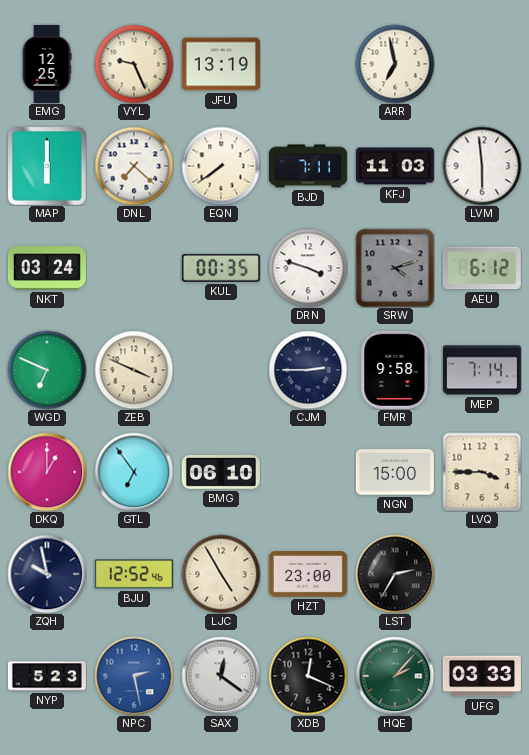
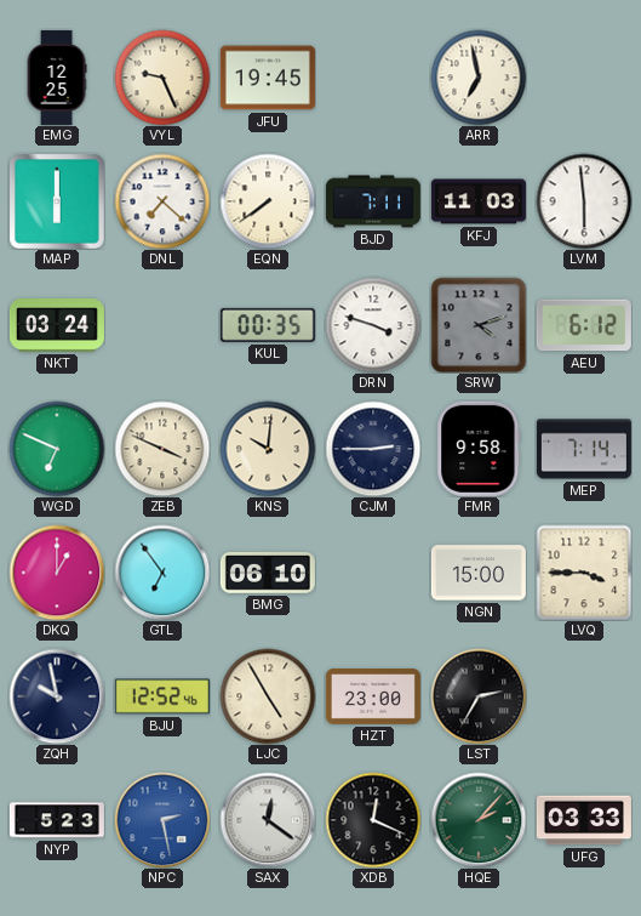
JFU: 13:19 -> 19:45 (268, 78)
KNS: none -> 10:01 (268, 449)
